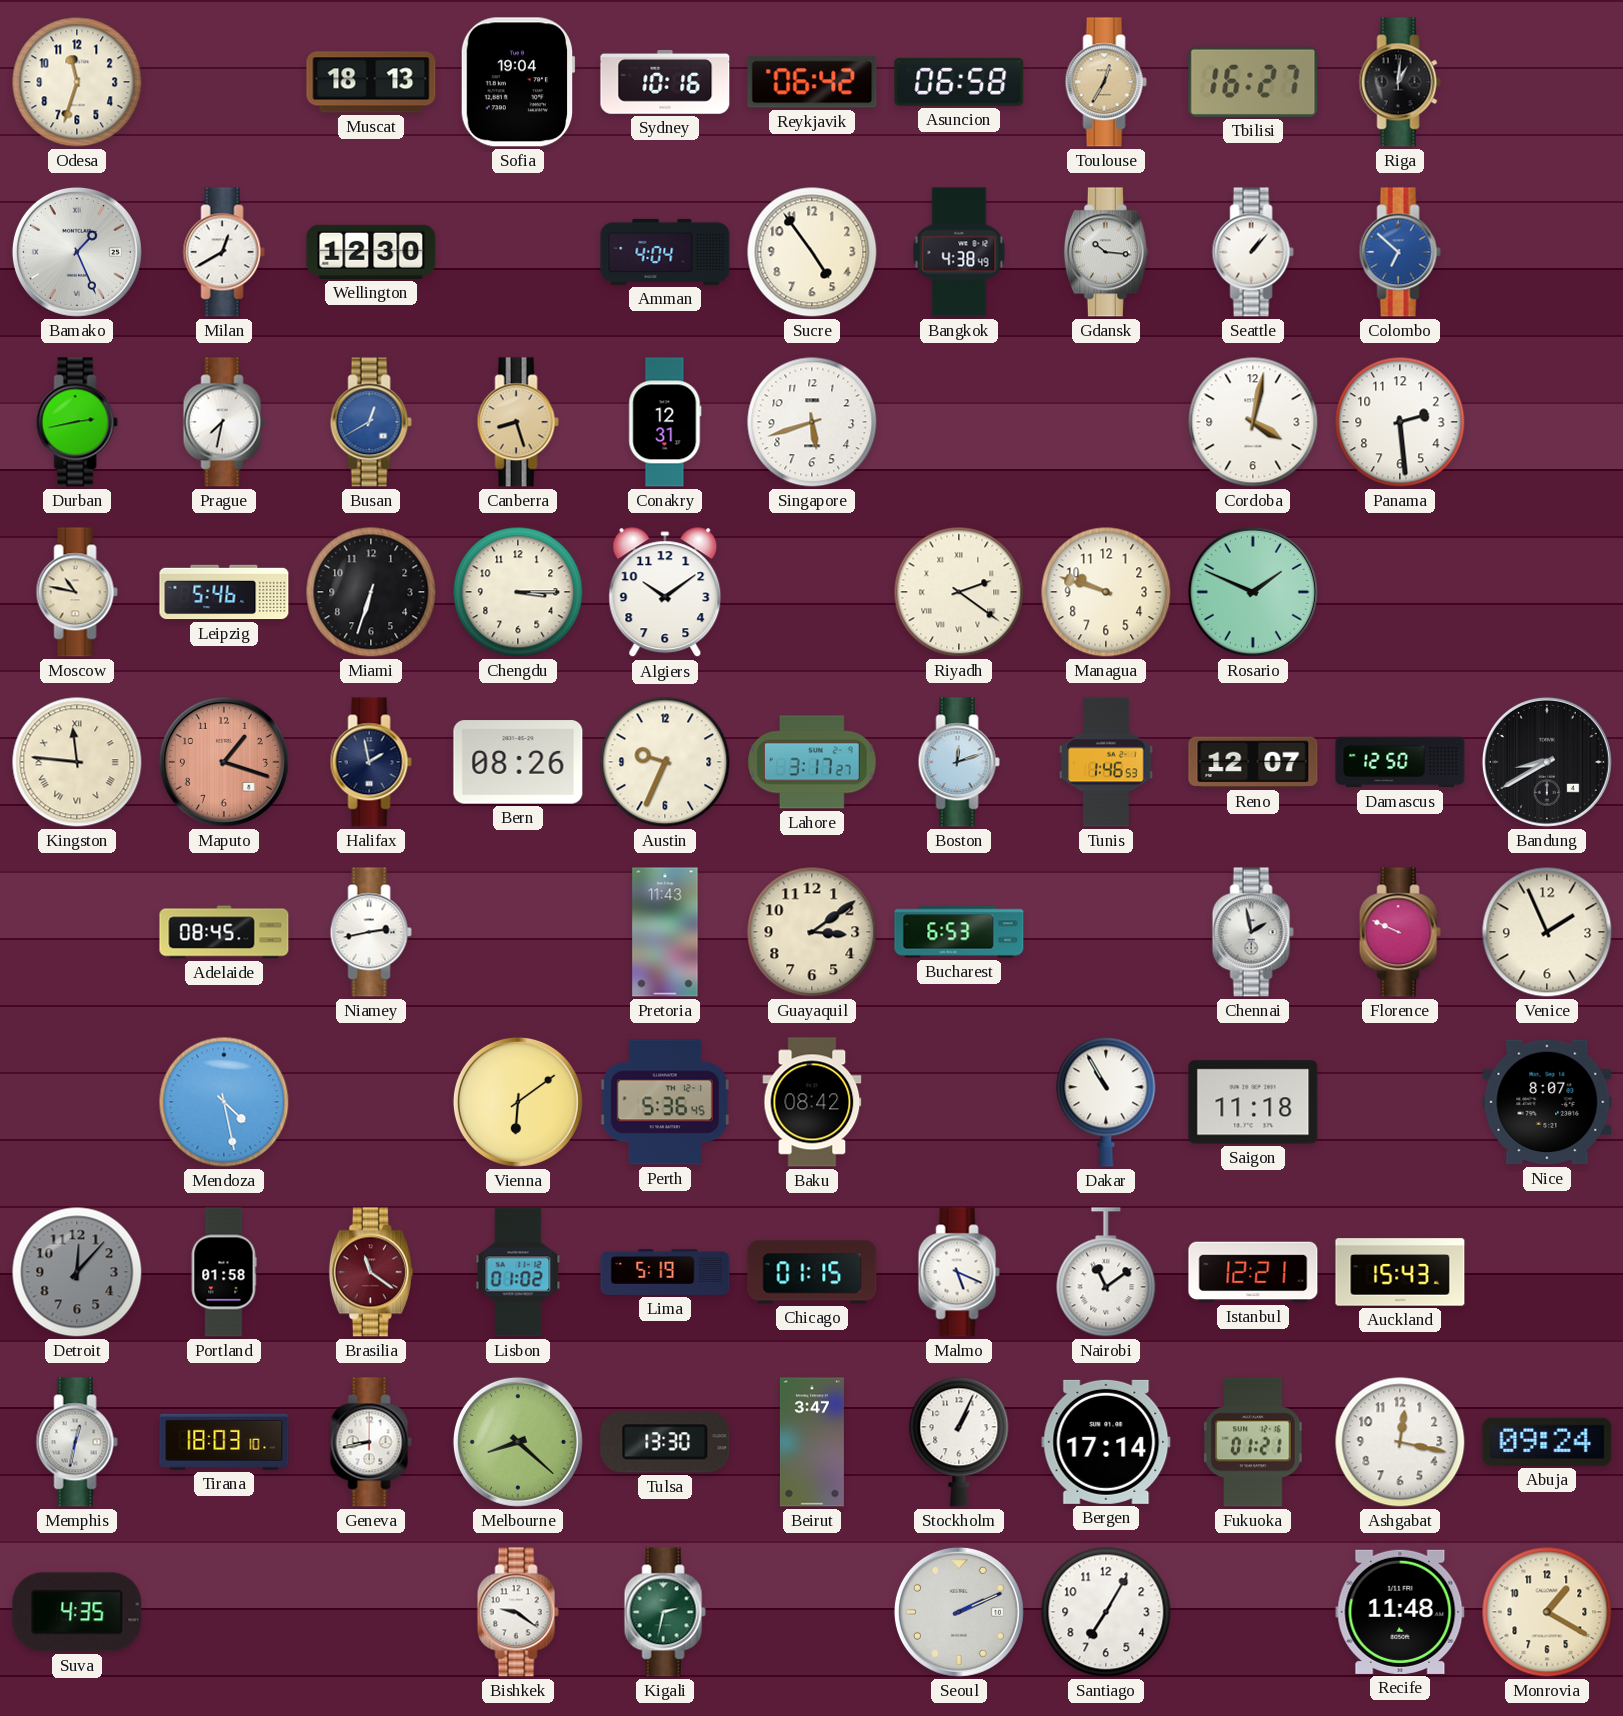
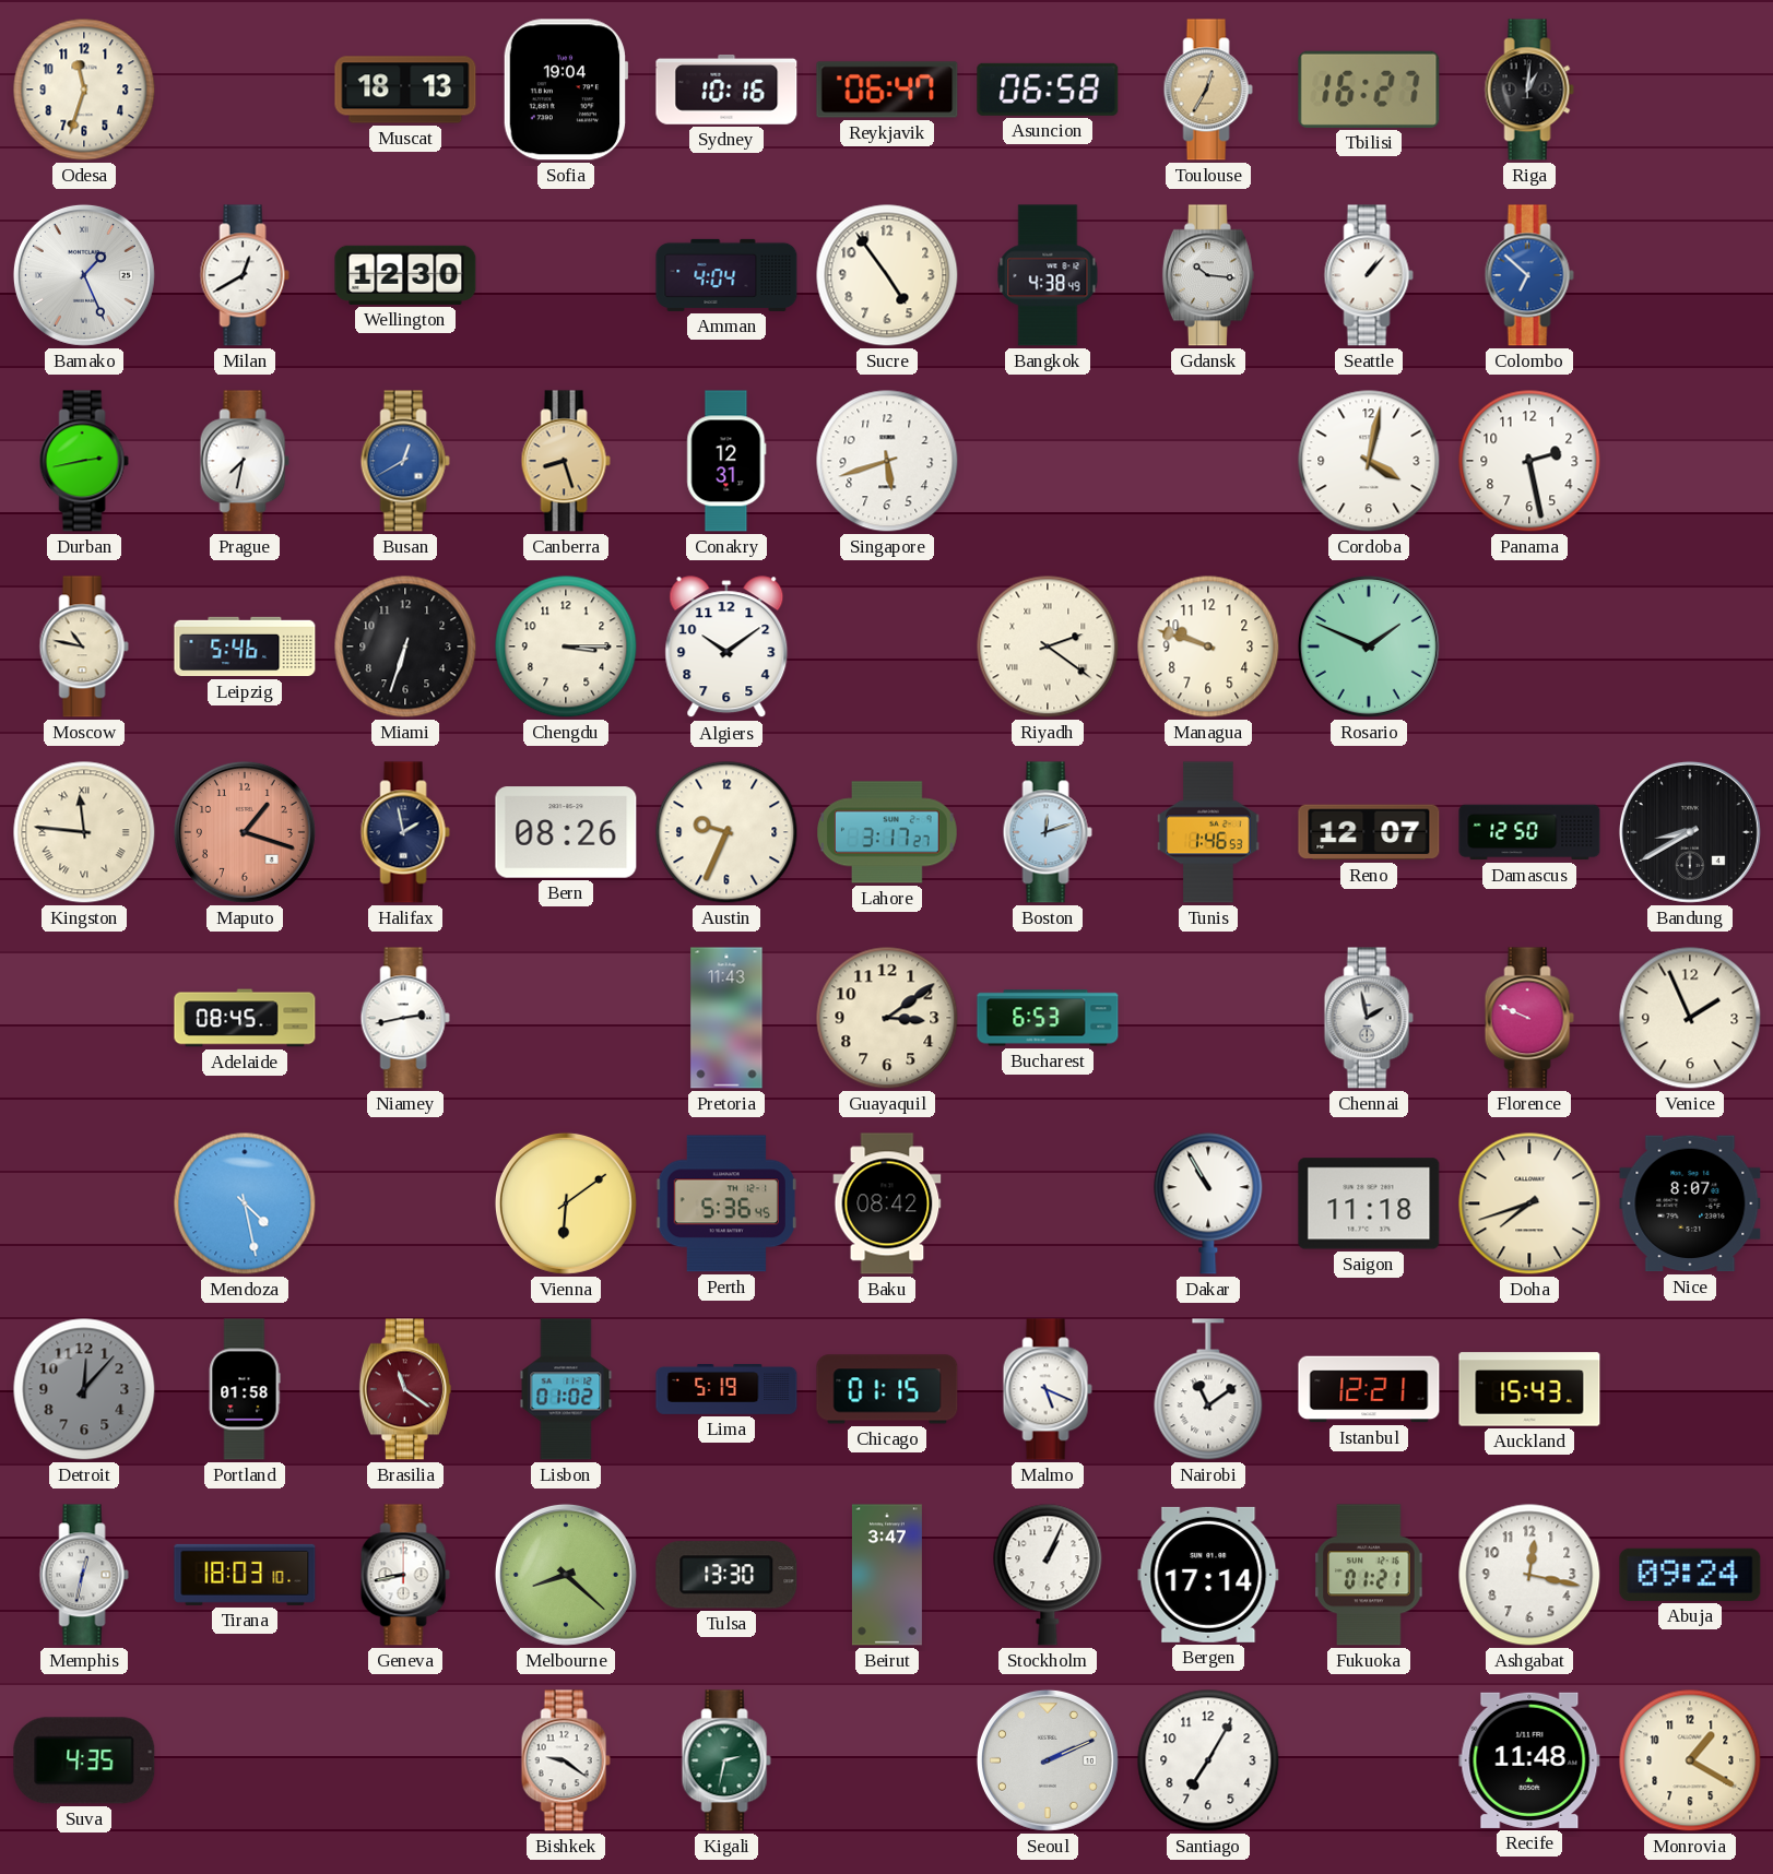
Reykjavik: 06:42 -> 06:47 (887, 90)
Panama: 2:29 -> 2:28 (1529, 461)
Doha: none -> 7:42 (1529, 1203)
